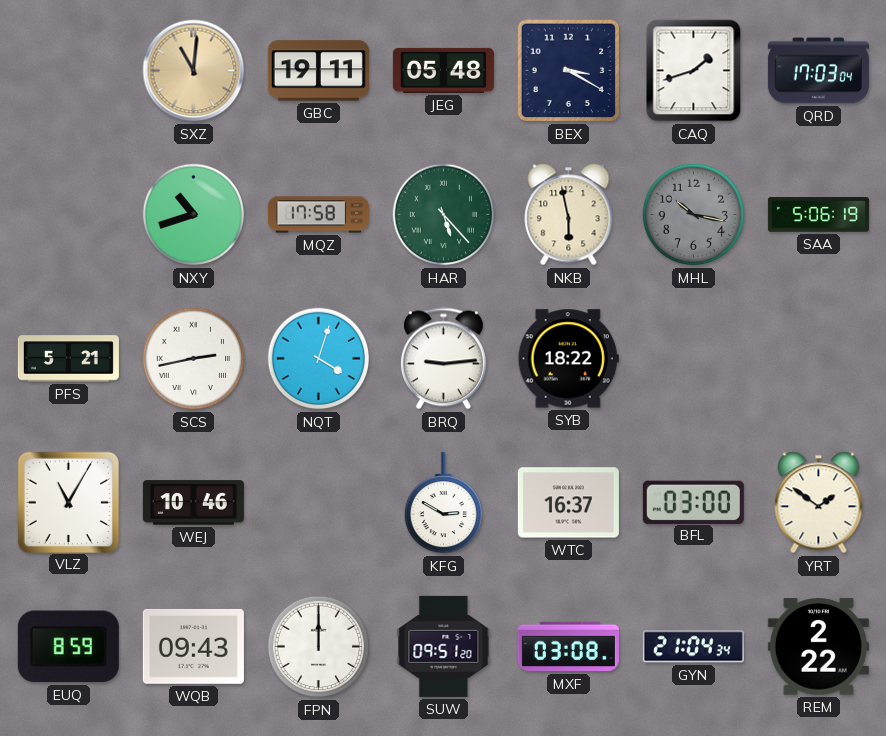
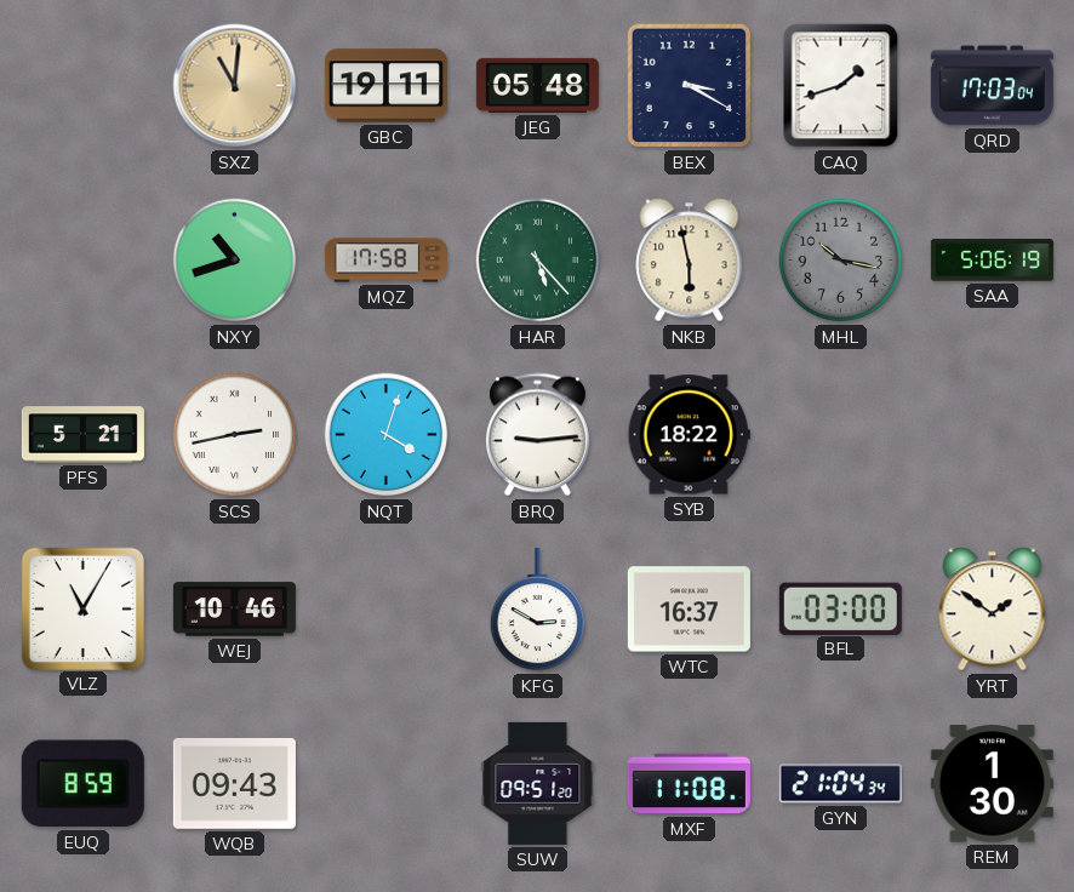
FPN: 12:00 -> none (319, 647)
MXF: 03:08 -> 11:08 (689, 784)
REM: 2:22 -> 1:30 (992, 784)
